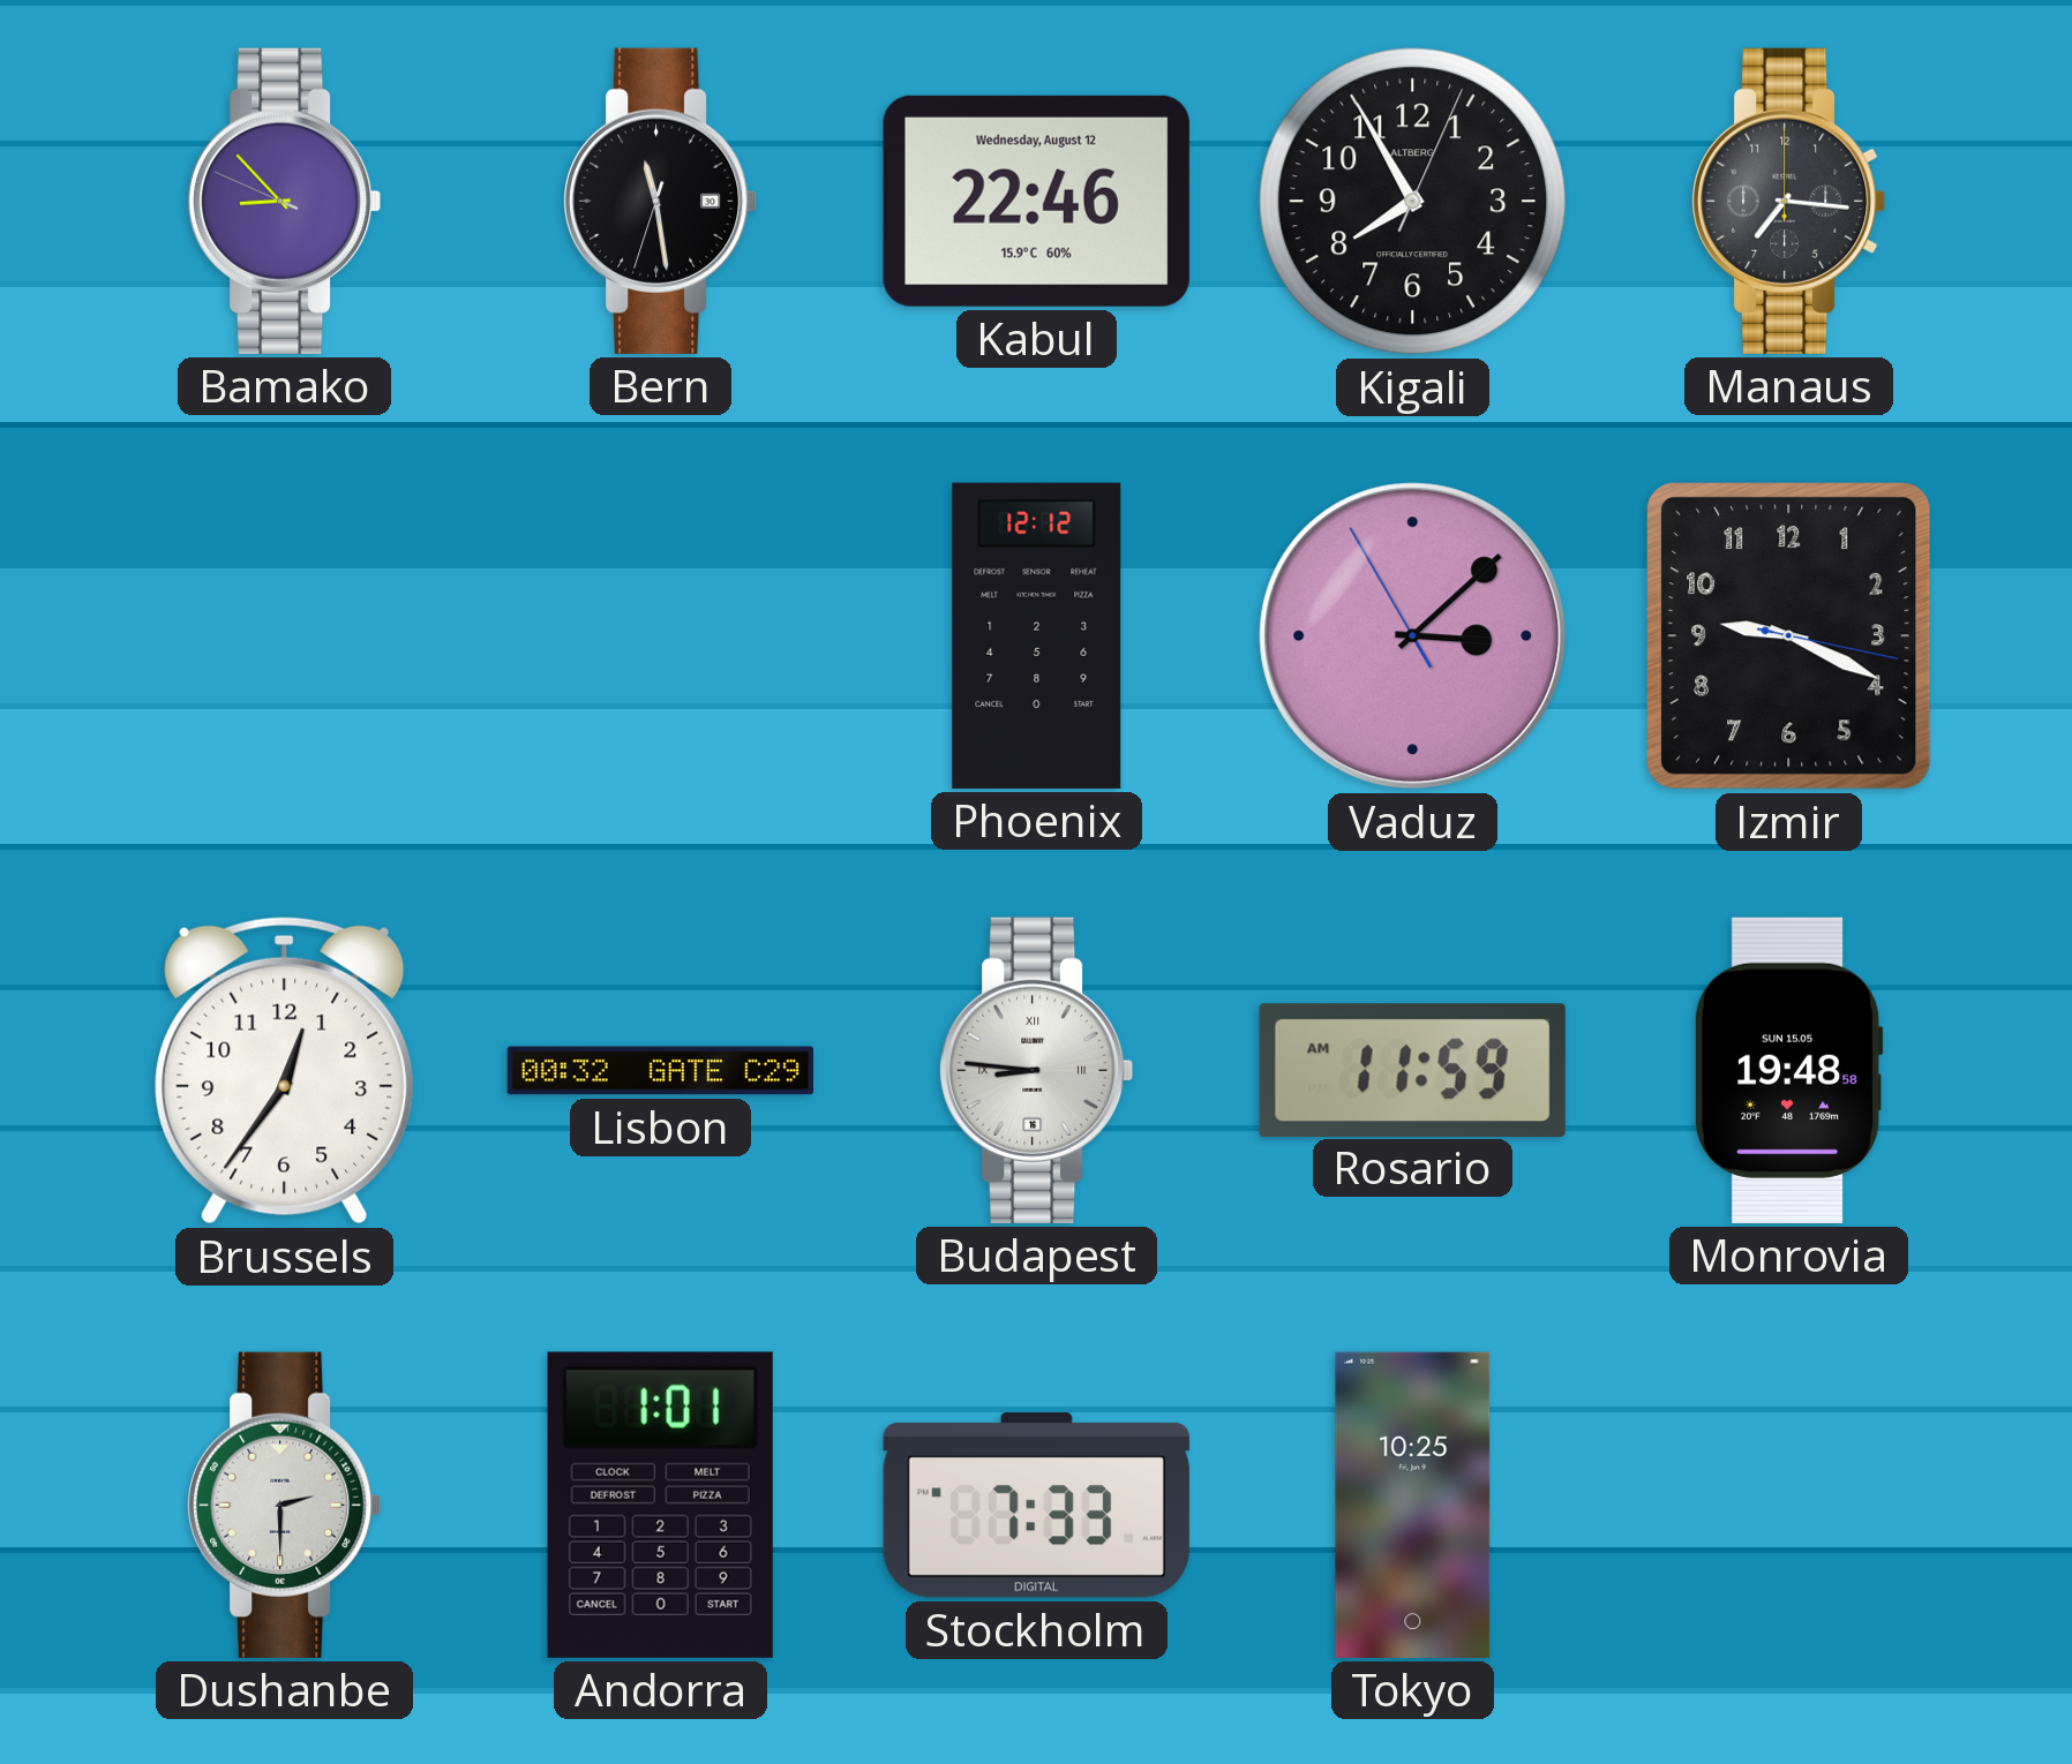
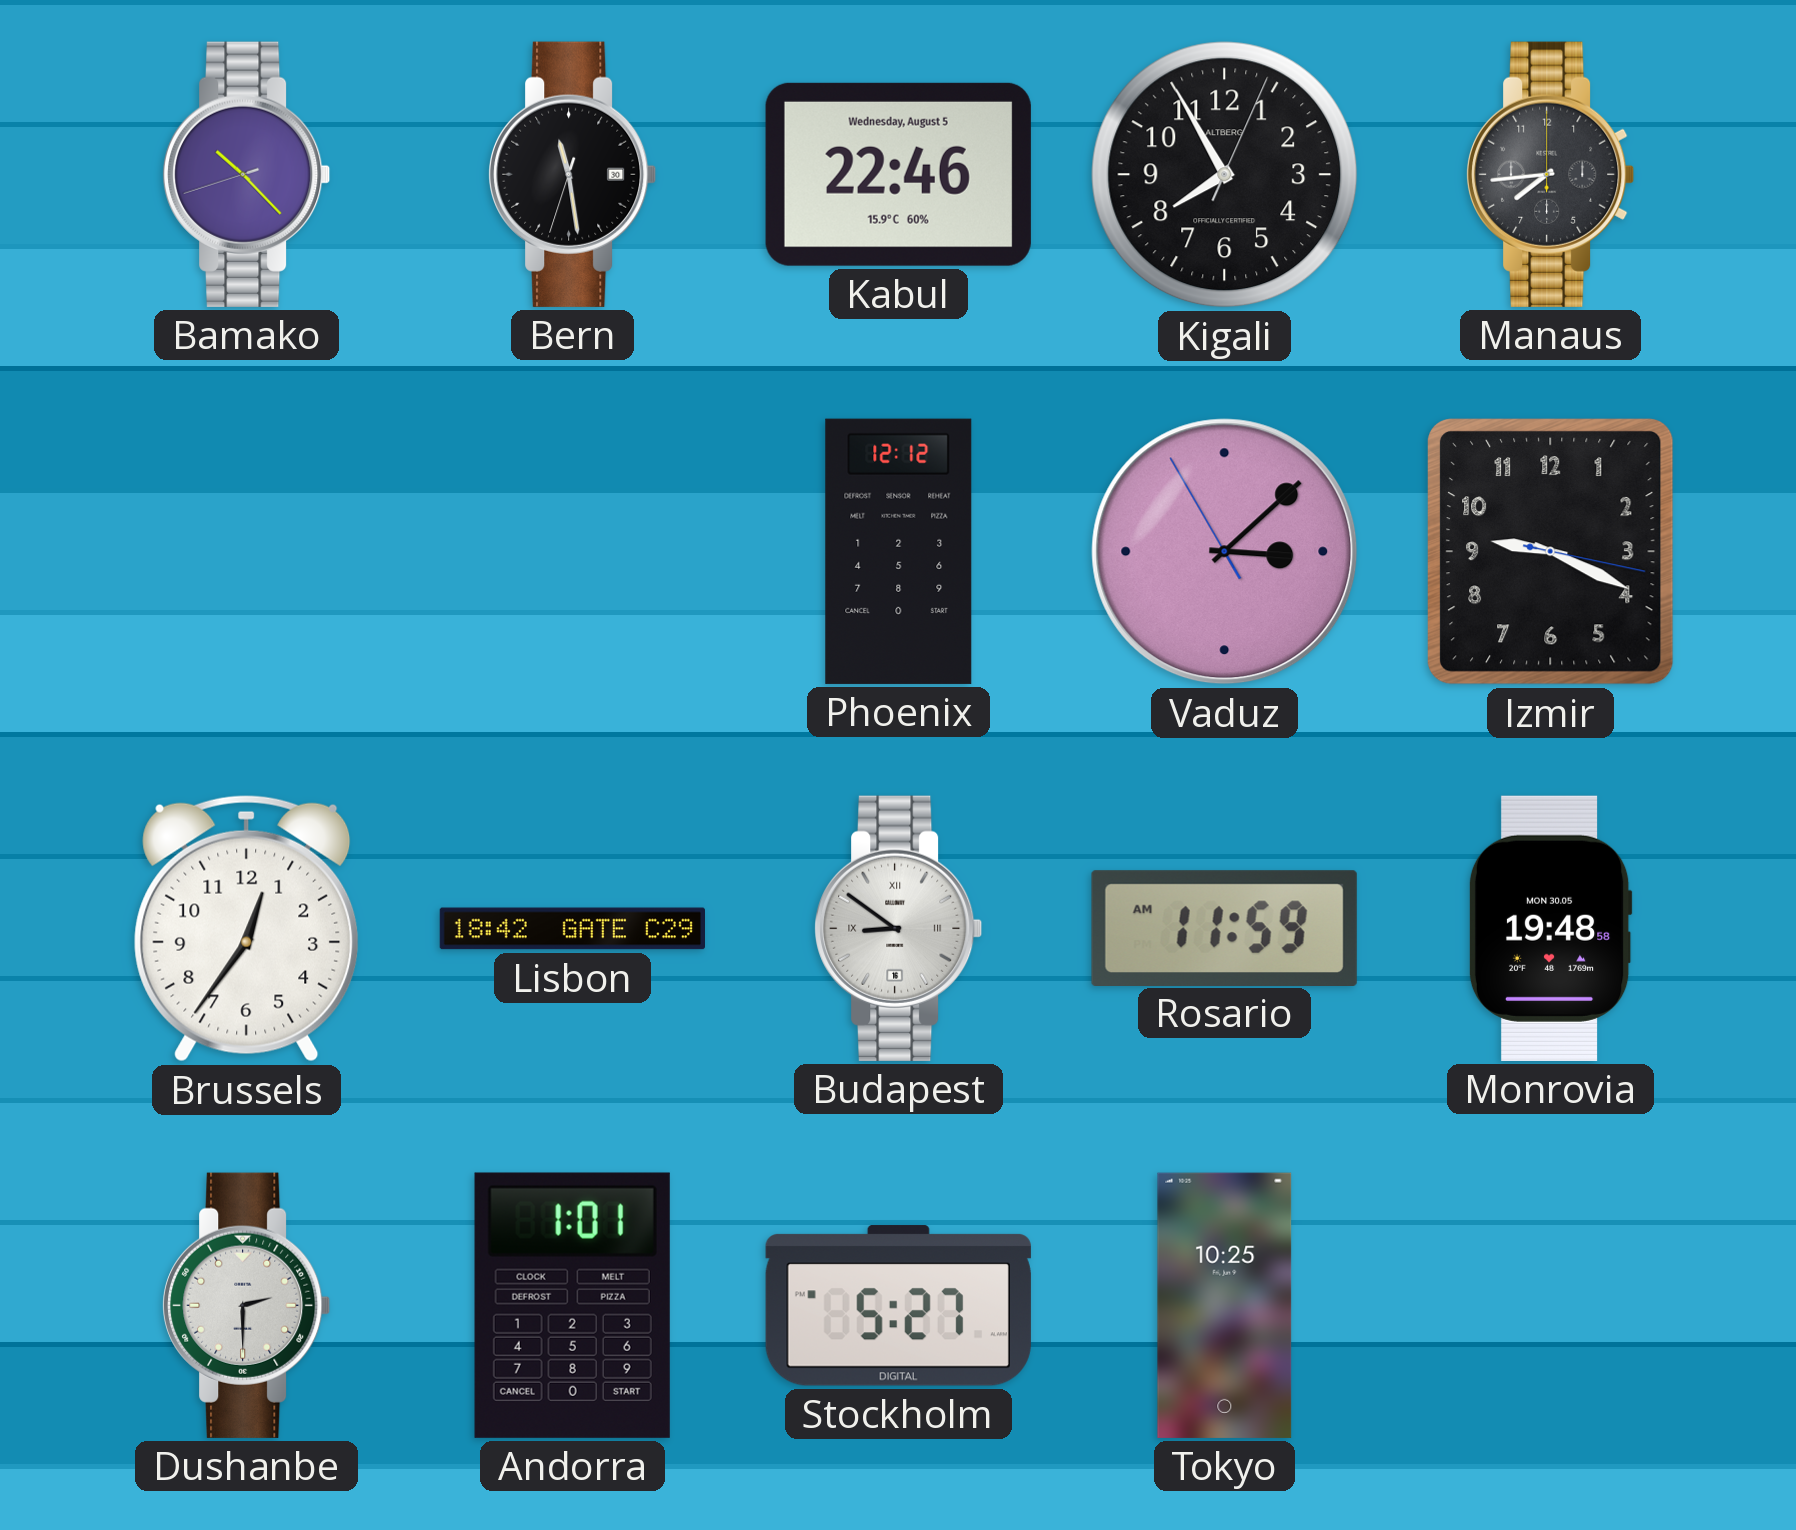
Bamako: 8:52 -> 10:22 (247, 174)
Kabul date: Wednesday, August 12 -> Wednesday, August 5 (898, 174)
Manaus: 7:16 -> 7:44 (1551, 174)
Lisbon: 00:32 -> 18:42 (572, 929)
Budapest: 8:46 -> 8:51 (899, 928)
Monrovia date: SUN 15.05 -> MON 30.05 (1550, 928)
Stockholm: 7:33 -> 5:27 (898, 1306)
